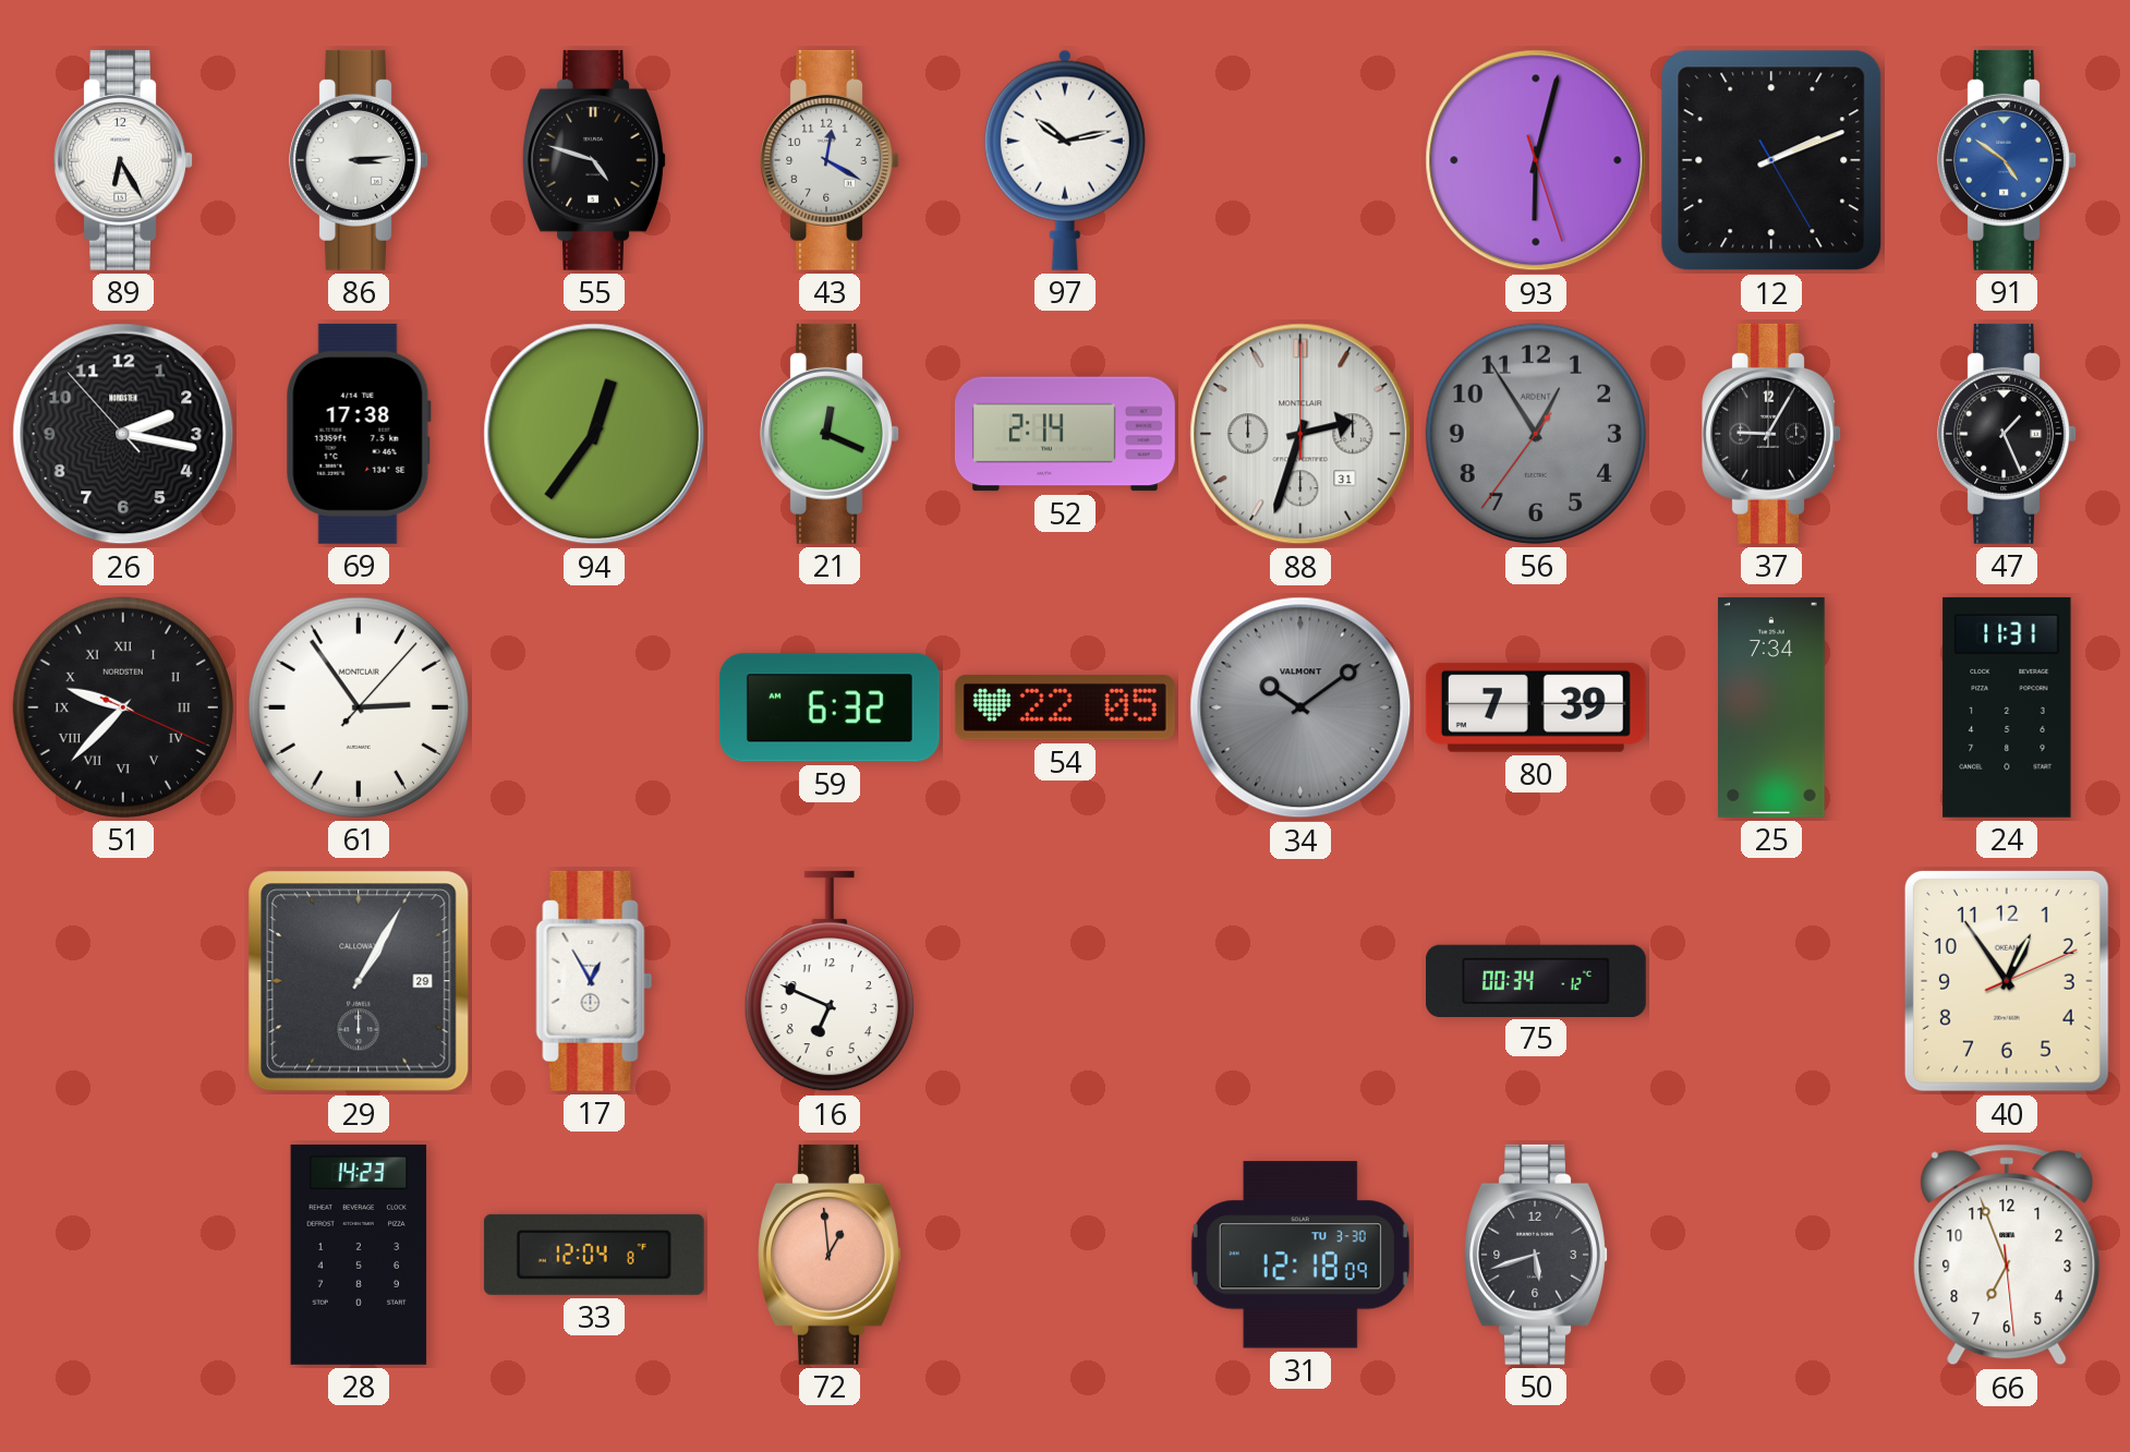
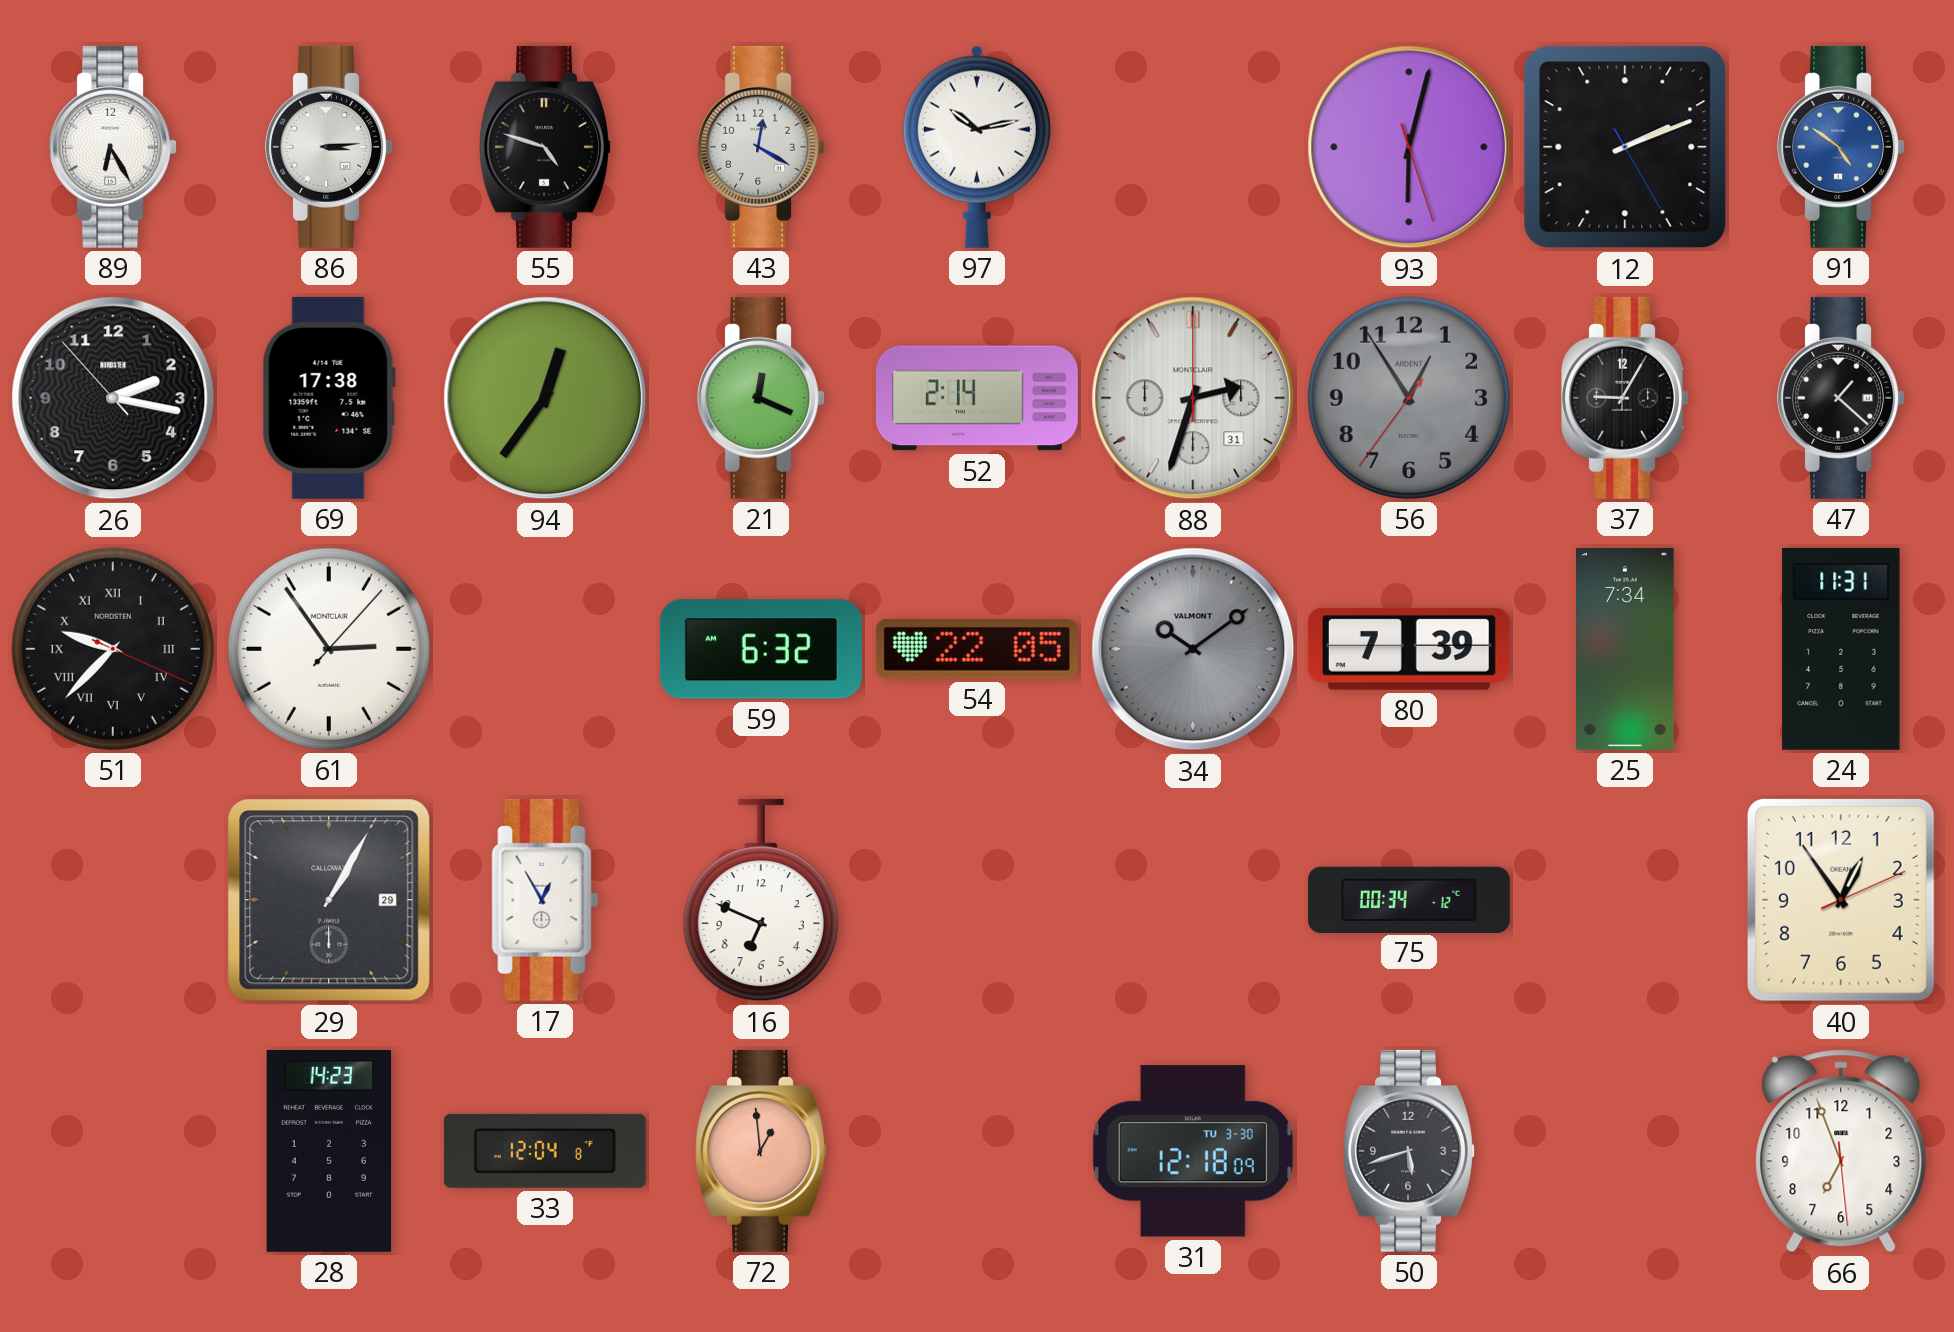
47: 1:26 -> 1:22 (1841, 398)
